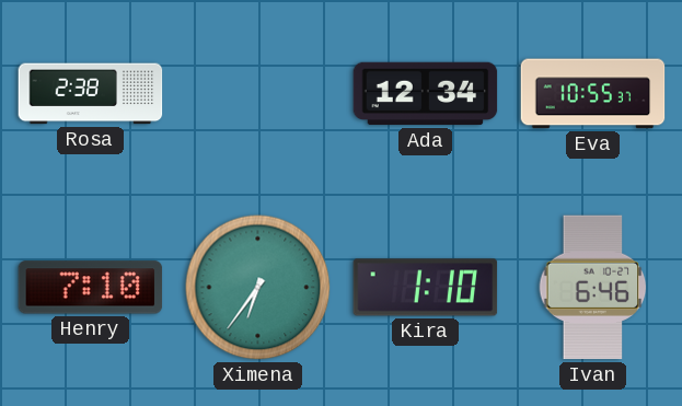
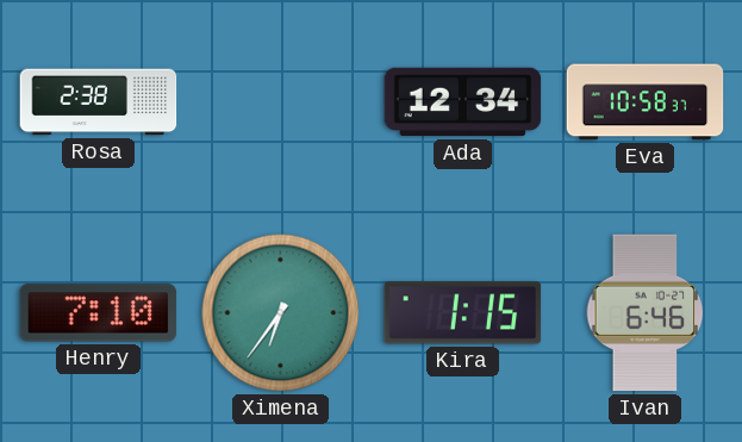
Eva: 10:55 -> 10:58 (646, 102)
Kira: 1:10 -> 1:15 (463, 313)
